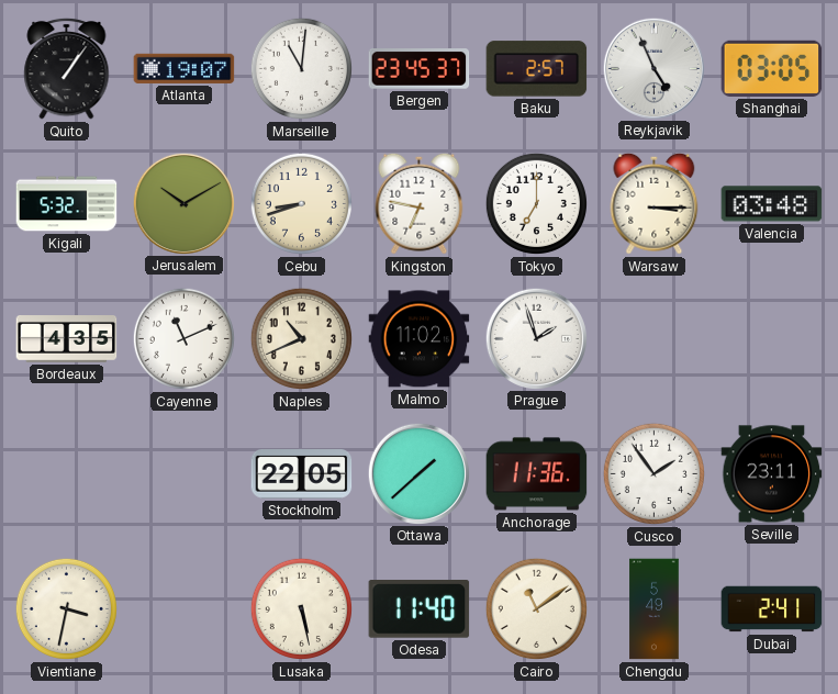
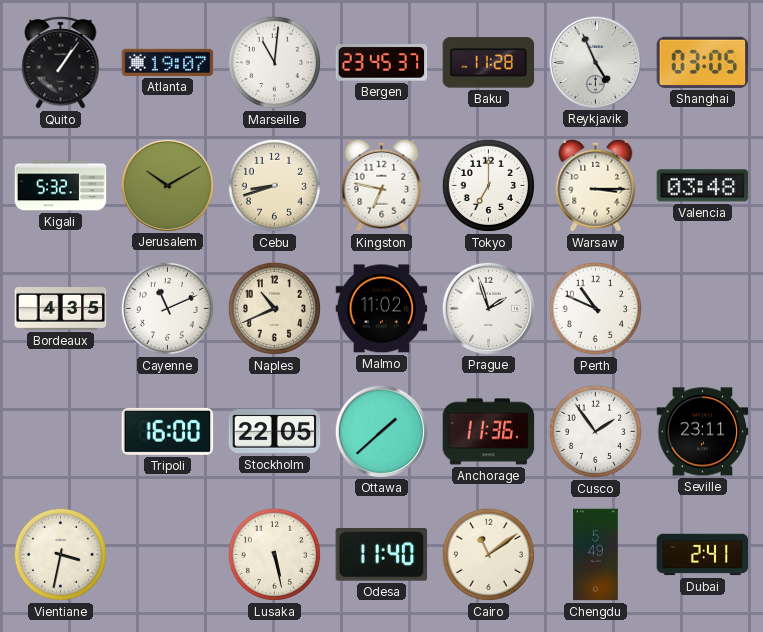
Baku: 2:57 -> 11:28 (489, 63)
Perth: none -> 10:49 (595, 308)
Tripoli: none -> 16:00 (168, 431)
